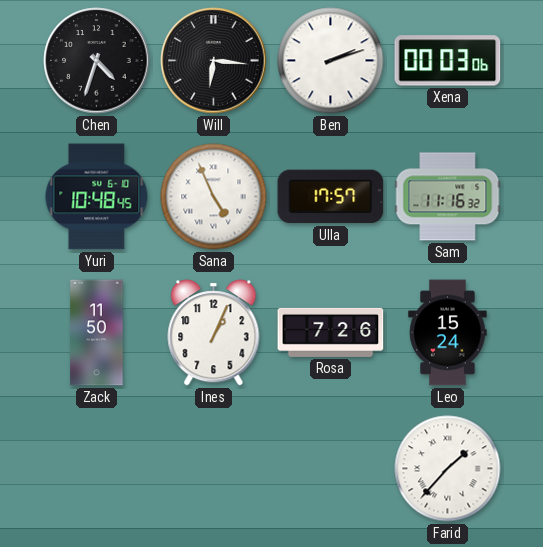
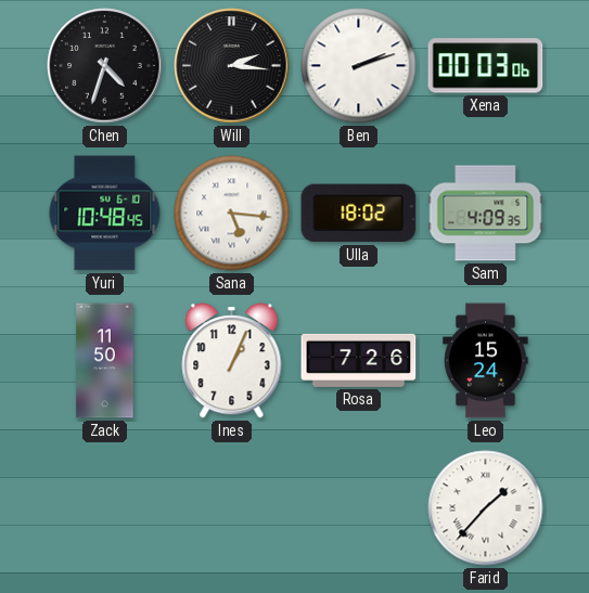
Will: 6:16 -> 2:16 (232, 66)
Sana: 4:56 -> 5:16 (232, 214)
Ulla: 17:57 -> 18:02 (359, 214)
Sam: 11:16 -> 4:09 (486, 214)
